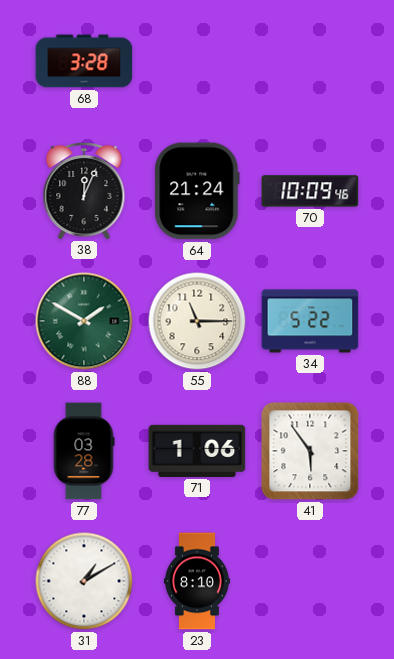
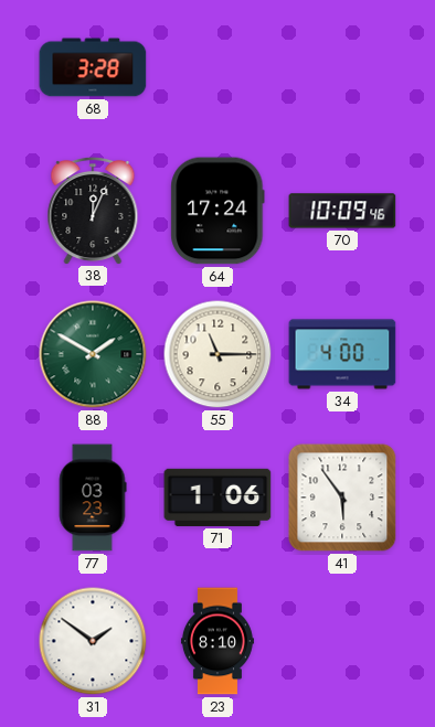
64: 21:24 -> 17:24 (217, 211)
34: 5:22 -> 4:00 (342, 354)
77: 03:28 -> 03:23 (93, 498)
31: 1:10 -> 1:51 (93, 641)
